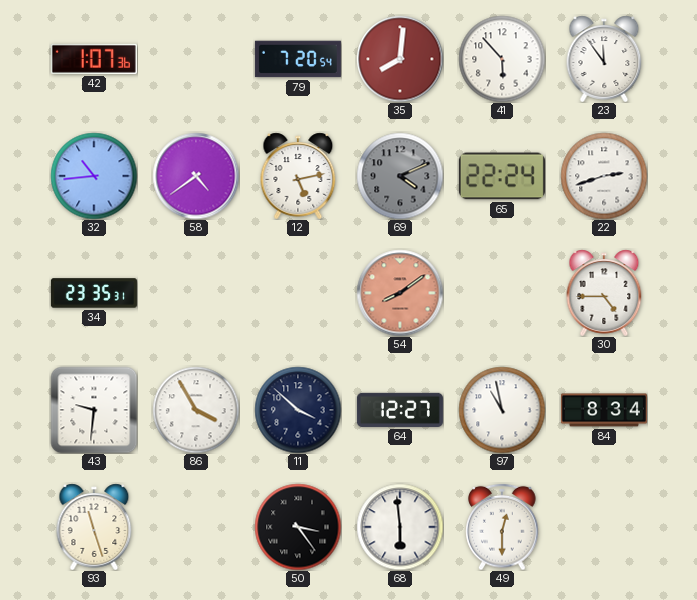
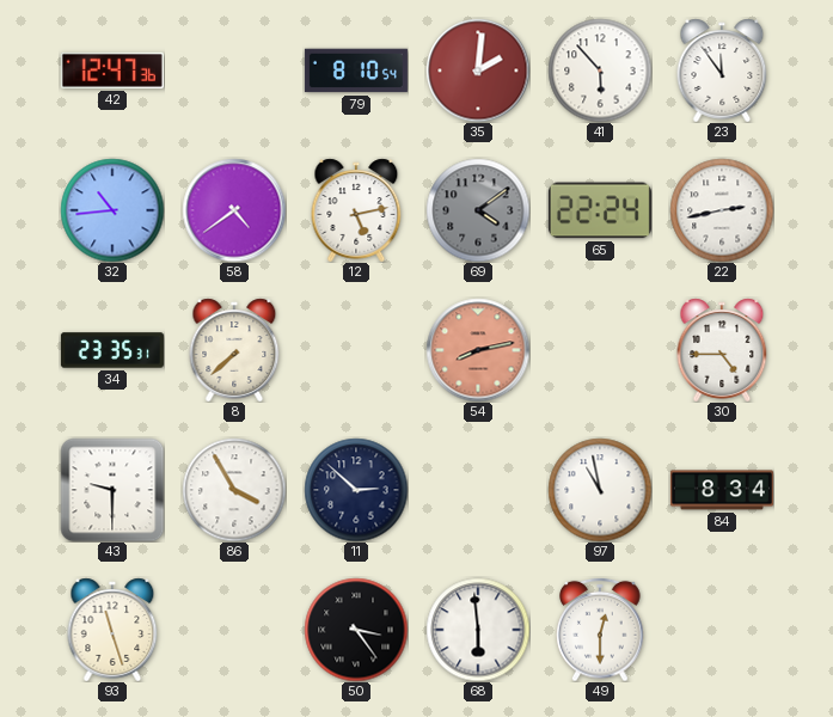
42: 1:07 -> 12:47 (112, 71)
79: 7:20 -> 8:10 (356, 71)
35: 8:01 -> 2:01 (478, 71)
69: 4:11 -> 4:09 (478, 210)
22: 2:42 -> 2:43 (722, 210)
8: none -> 7:38 (234, 350)
54: 8:09 -> 8:13 (478, 350)
43: 9:31 -> 9:30 (112, 490)
11: 3:52 -> 2:52 (356, 490)
64: 12:27 -> none (400, 410)
